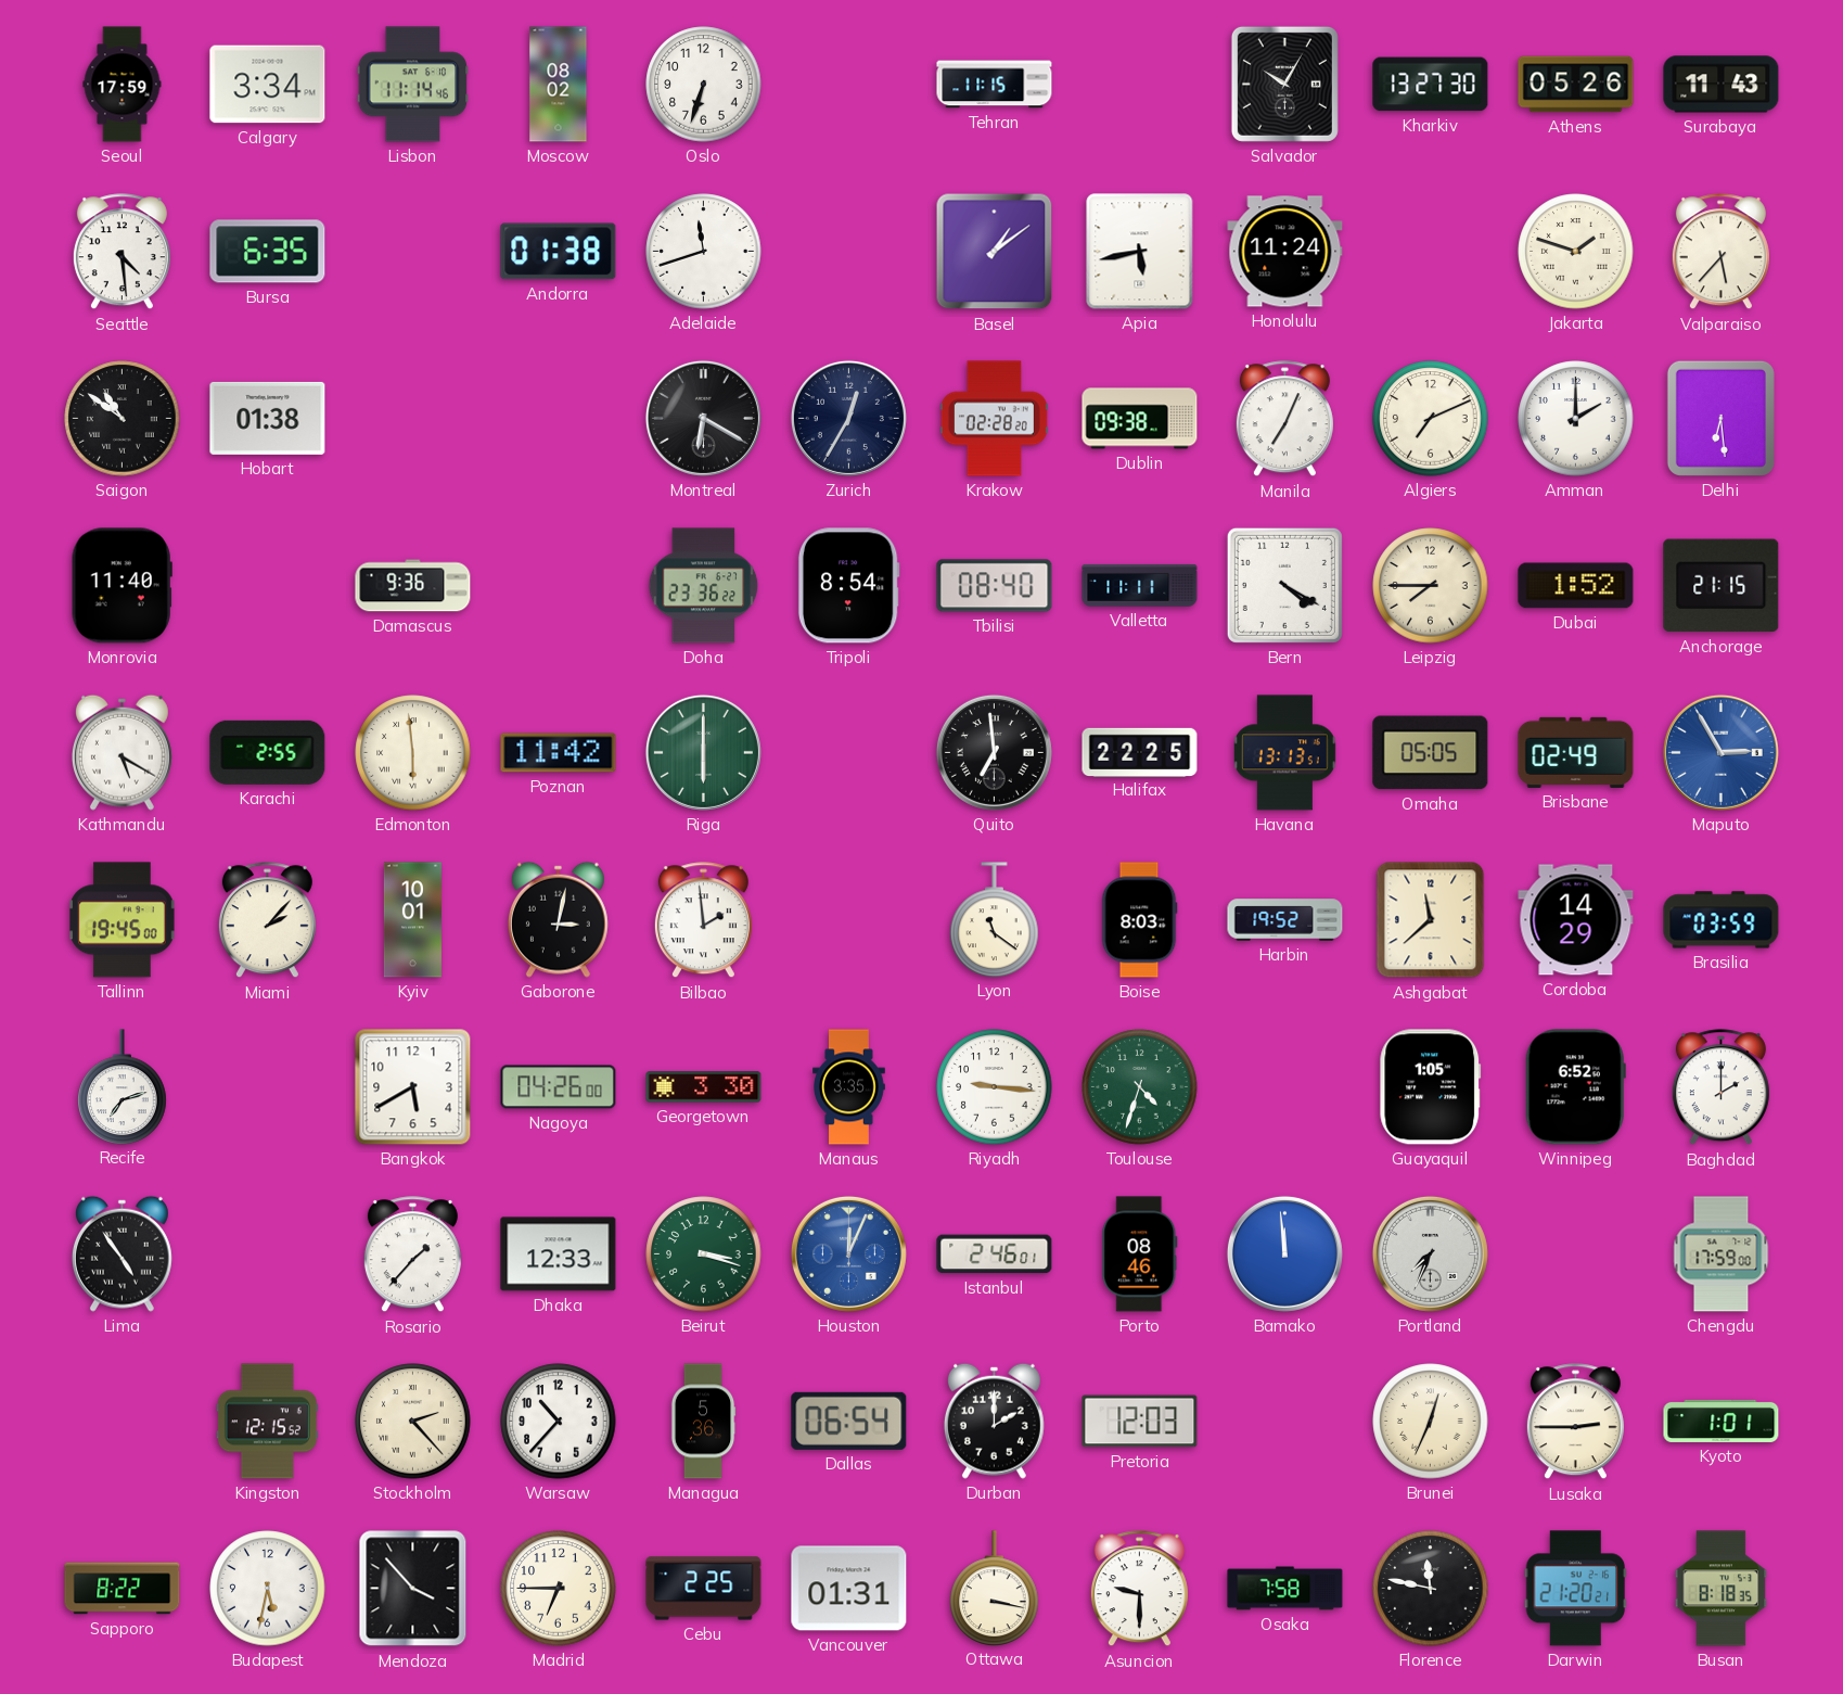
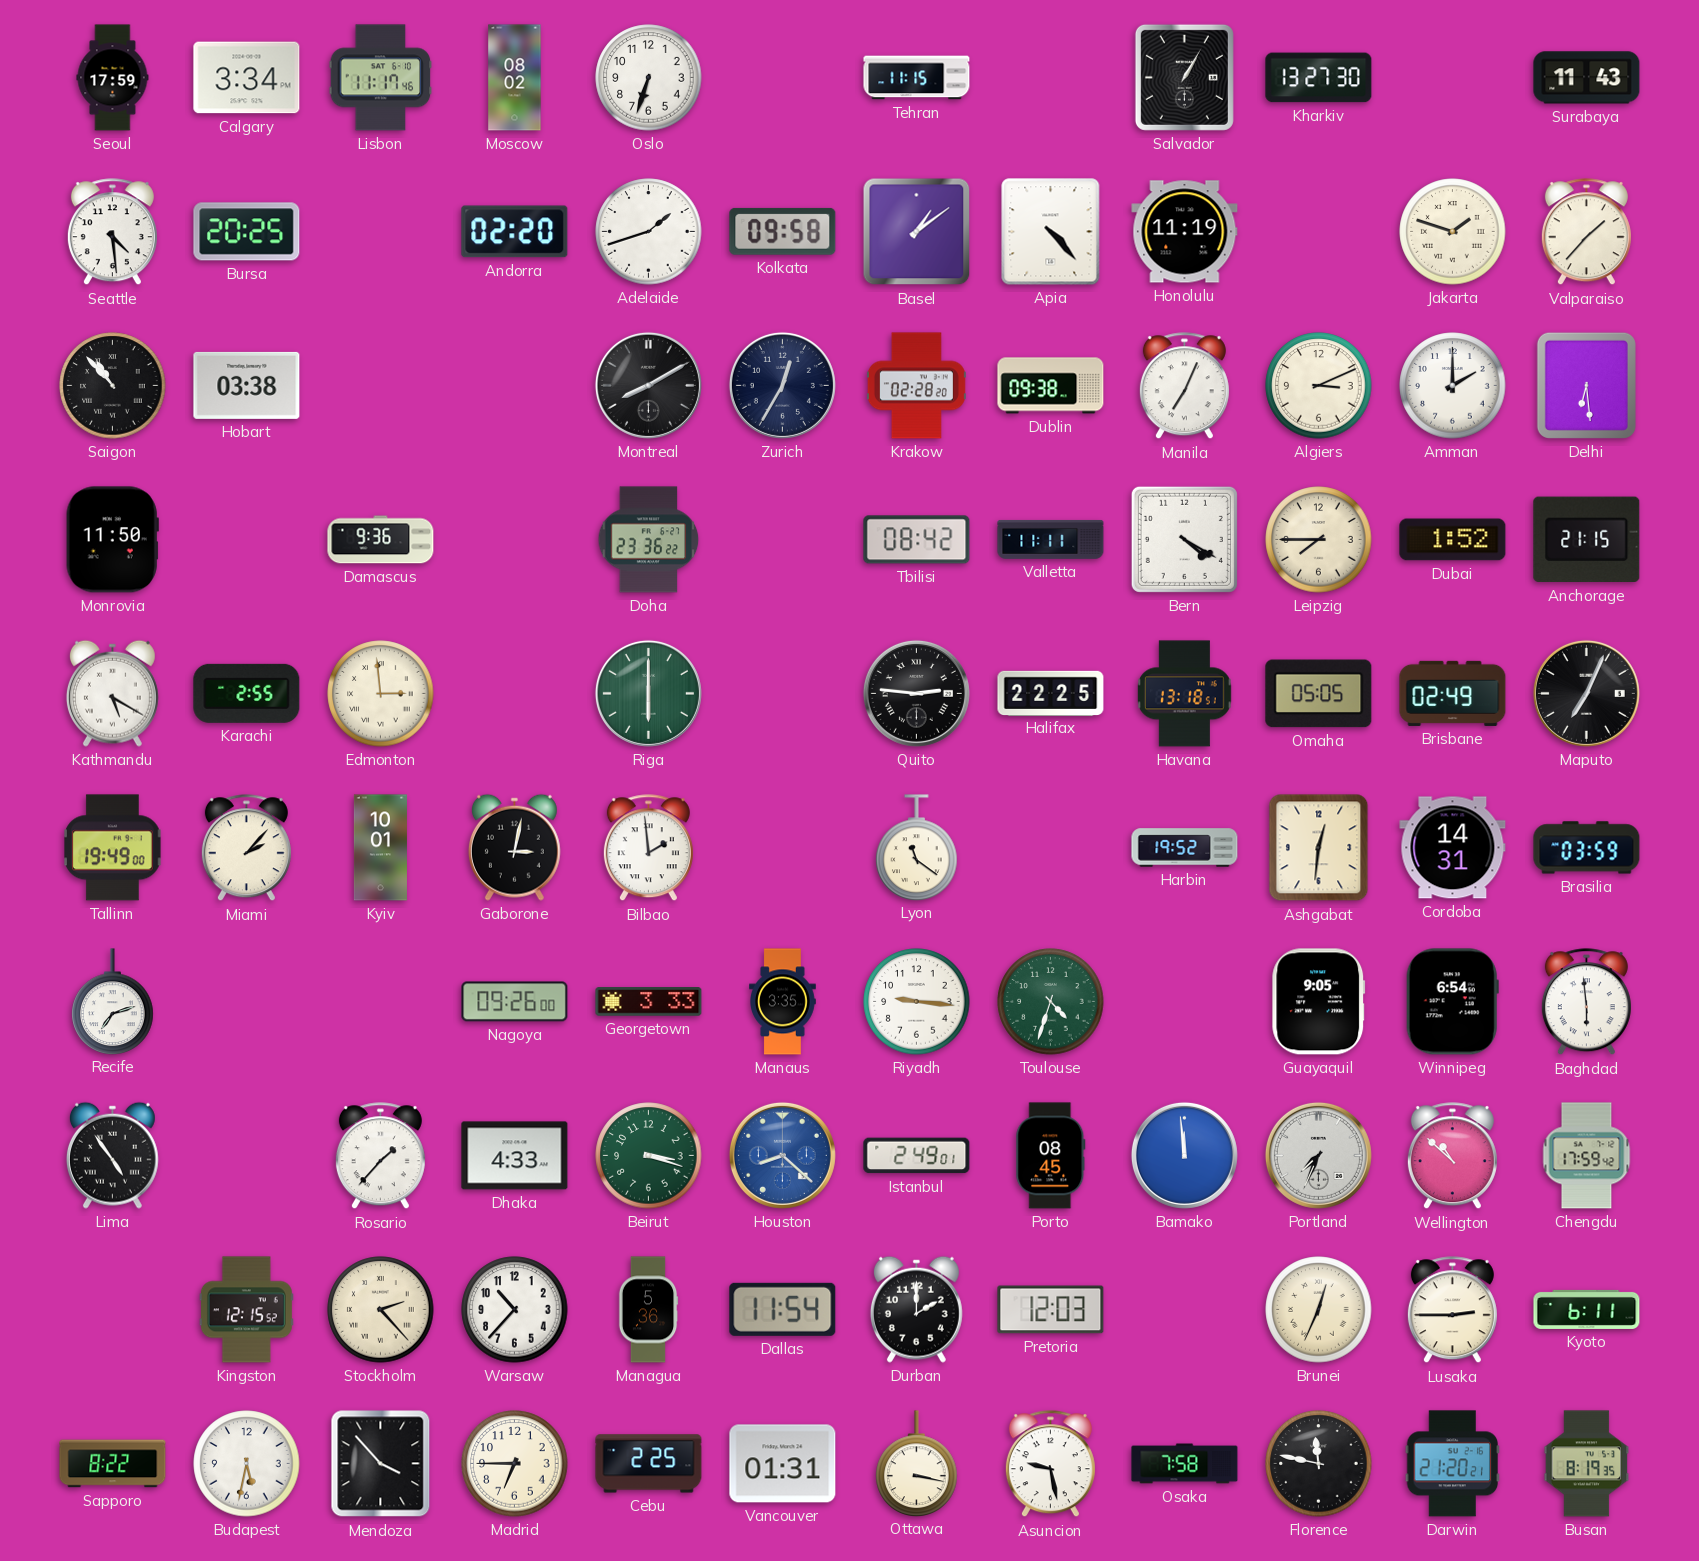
Lisbon: 11:14 -> 11:17 (381, 78)
Salvador: 10:05 -> 1:05 (1184, 77)
Athens: 05:26 -> none (1576, 85)
Bursa: 6:35 -> 20:25 (247, 232)
Andorra: 01:38 -> 02:20 (515, 232)
Adelaide: 11:42 -> 1:42 (649, 232)
Kolkata: none -> 09:58 (783, 231)
Apia: 5:43 -> 4:23 (1051, 232)
Honolulu: 11:24 -> 11:19 (1185, 232)
Valparaiso: 5:37 -> 1:37 (1586, 232)
Saigon: 10:51 -> 10:53 (113, 386)
Hobart: 01:38 -> 03:38 (247, 385)
Montreal: 6:20 -> 8:10 (648, 385)
Algiers: 7:11 -> 3:11 (1319, 386)
Monrovia: 11:40 -> 11:50 (112, 540)
Tripoli: 8:54 -> none (848, 586)
Tbilisi: 08:40 -> 08:42 (917, 540)
Edmonton: 5:59 -> 2:59 (381, 694)
Poznan: 11:42 -> none (559, 753)
Quito: 6:59 -> 2:46 (916, 693)
Havana: 13:13 -> 13:18 (1184, 694)
Maputo: 2:55 -> 7:04 (1586, 693)
Maputo dial: blue -> black (1586, 693)
Tallinn: 19:45 -> 19:49 (113, 848)
Boise: 8:03 -> none (1139, 920)
Ashgabat: 11:38 -> 12:31 (1319, 848)
Cordoba: 14:29 -> 14:31 (1453, 848)
Bangkok: 5:40 -> none (413, 1087)
Nagoya: 04:26 -> 09:26 (515, 1002)
Georgetown: 3:30 -> 3:33 (649, 1002)
Guayaquil: 1:05 -> 9:05 (1319, 1002)
Winnipeg: 6:52 -> 6:54 (1452, 1002)
Baghdad: 2:00 -> 5:59 (1586, 1002)
Dhaka: 12:33 -> 4:33 (515, 1156)
Houston: 12:04 -> 8:22 (782, 1155)
Istanbul: 2:46 -> 2:49 (917, 1156)
Porto: 08:46 -> 08:45 (1051, 1156)
Wellington: none -> 10:52 (1452, 1156)
Chengdu: 17:59:00 -> 17:59:42 (1587, 1156)
Dallas: 06:54 -> 11:54 (783, 1309)
Kyoto: 1:01 -> 6:11 (1587, 1309)
Asuncion: 9:30 -> 9:28 (1050, 1464)
Busan: 8:18 -> 8:19 (1587, 1464)
